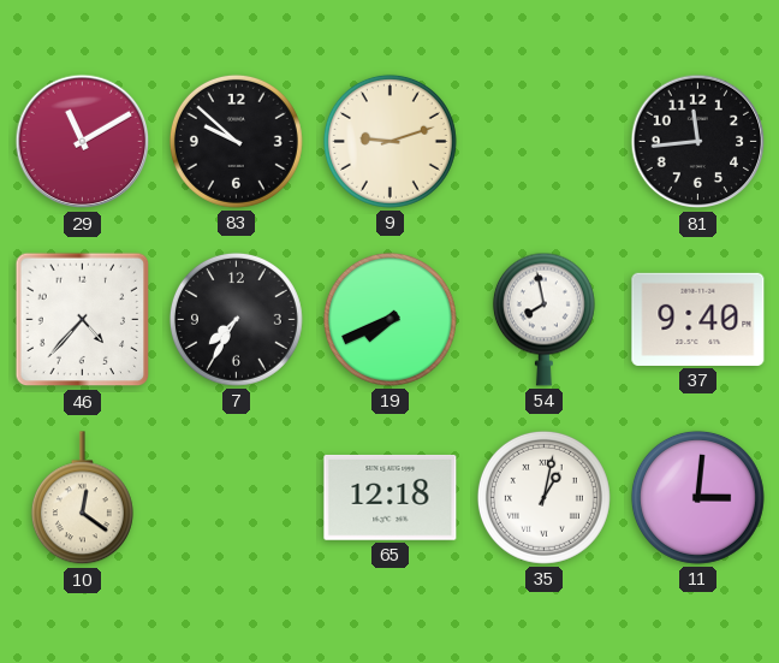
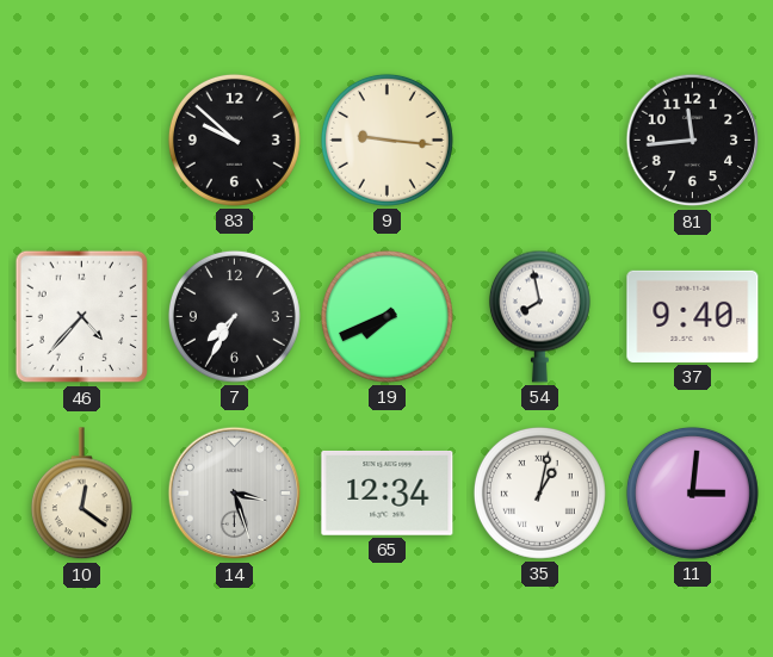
29: 11:10 -> none (83, 142)
9: 9:12 -> 9:16 (386, 140)
14: none -> 3:27 (235, 494)
65: 12:18 -> 12:34 (388, 494)
